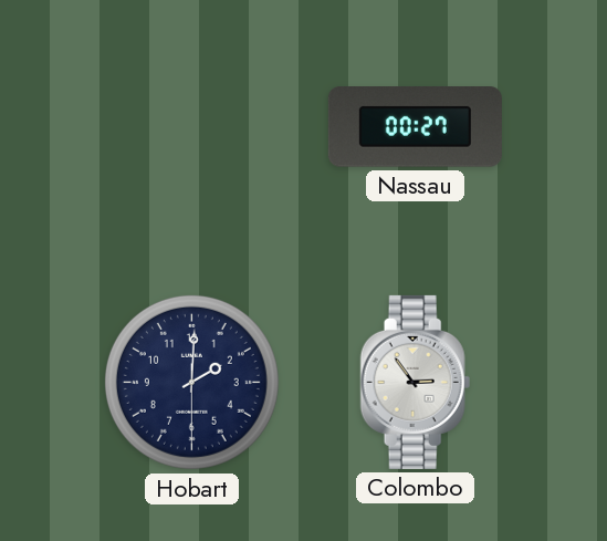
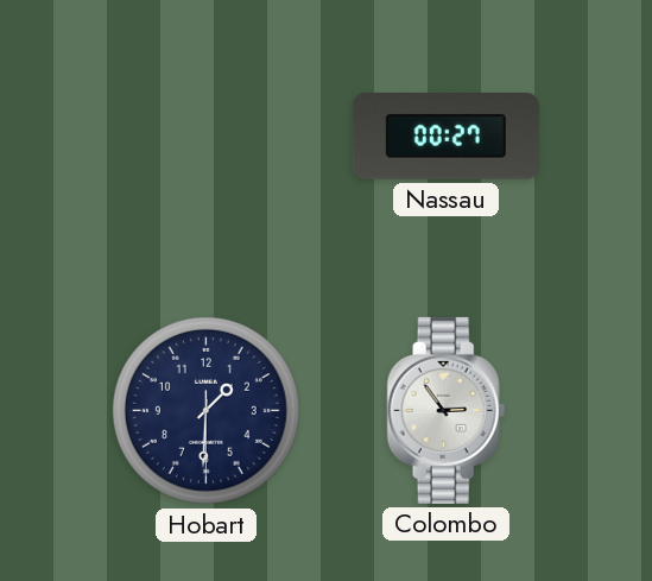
Hobart: 2:00 -> 1:30 (205, 410)
